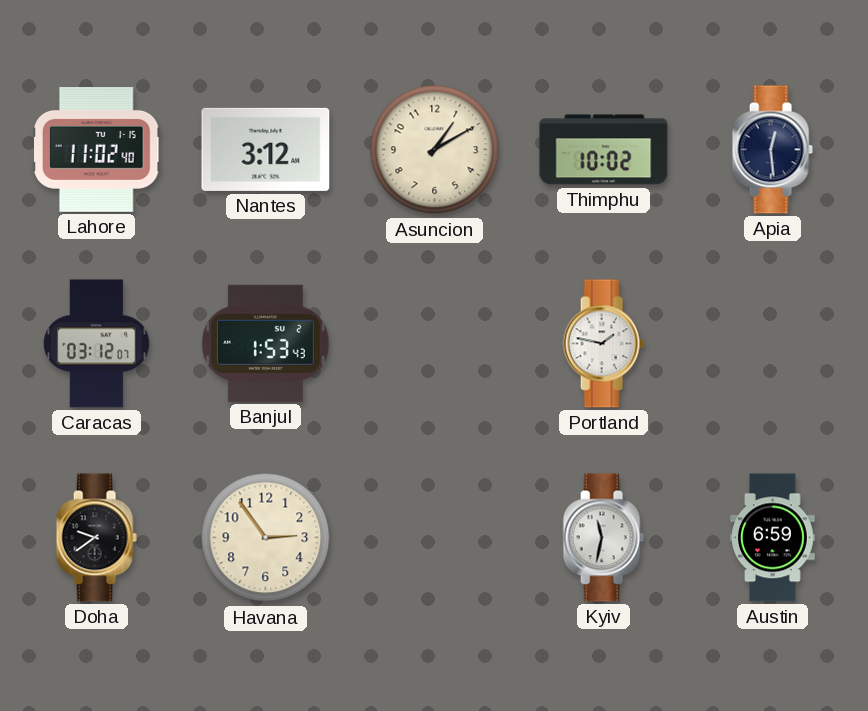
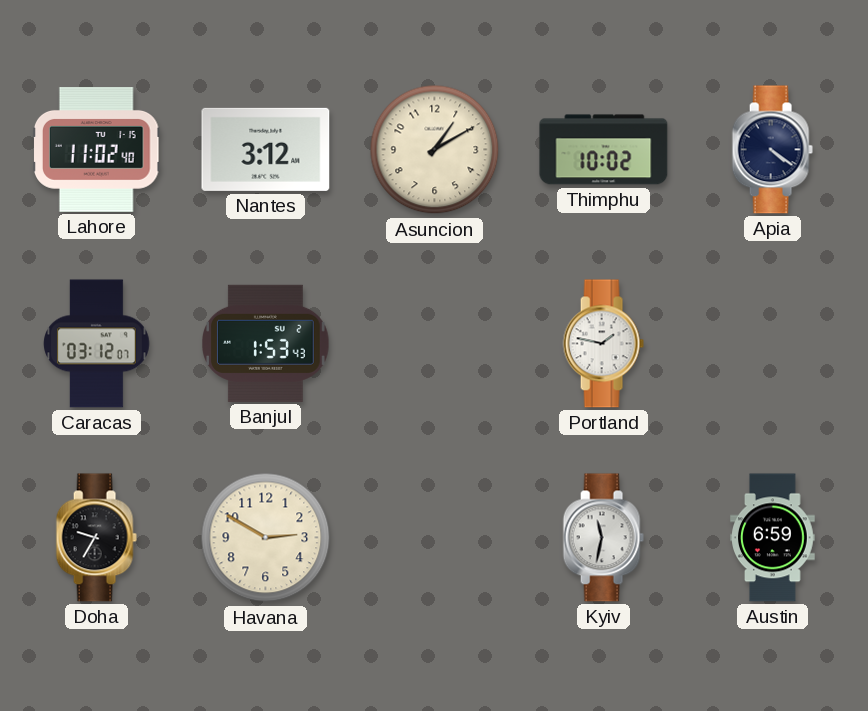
Apia: 12:29 -> 4:21 (772, 150)
Doha: 9:39 -> 9:35 (96, 538)
Havana: 2:54 -> 2:50 (266, 538)
